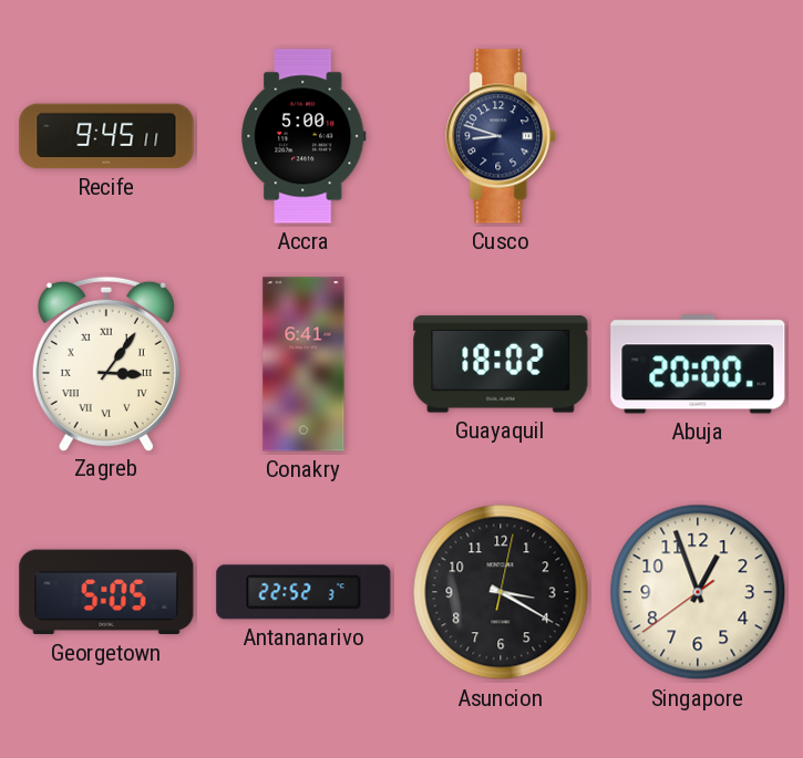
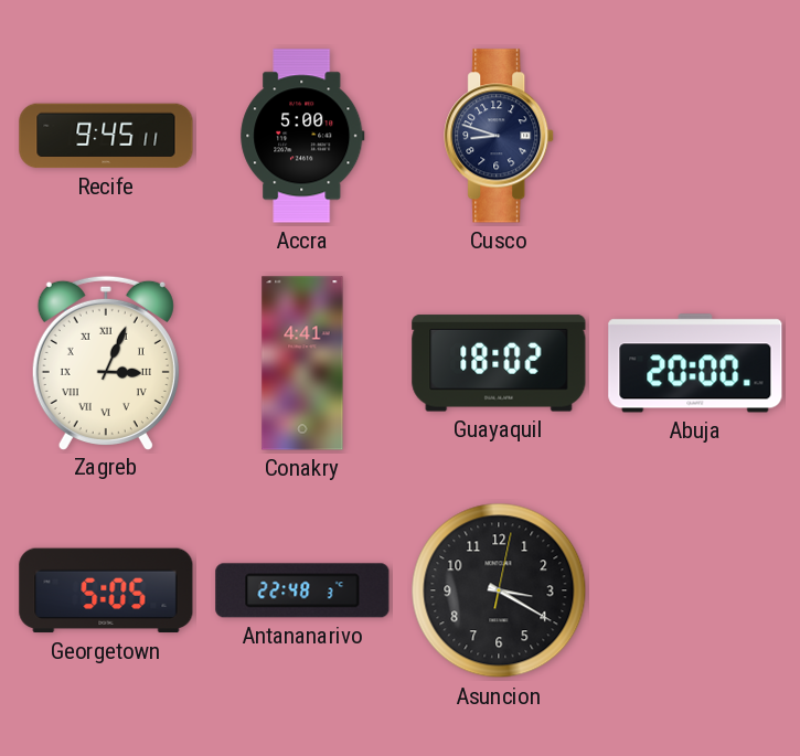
Zagreb: 3:06 -> 3:04 (106, 362)
Conakry: 6:41 -> 4:41 (302, 363)
Antananarivo: 22:52 -> 22:48 (302, 590)
Singapore: 12:56 -> none (698, 592)
